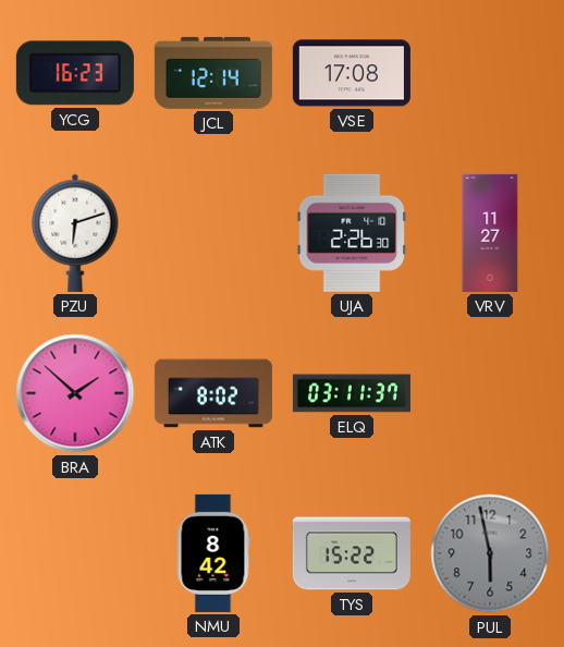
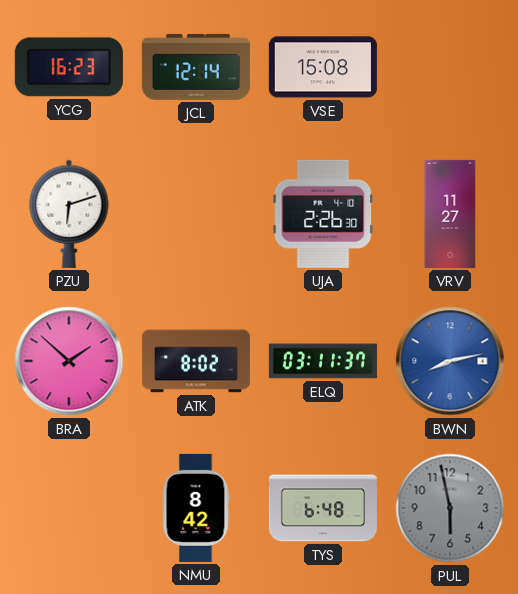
VSE: 17:08 -> 15:08 (323, 67)
BWN: none -> 8:13 (450, 361)
TYS: 15:22 -> 6:48 (323, 508)
